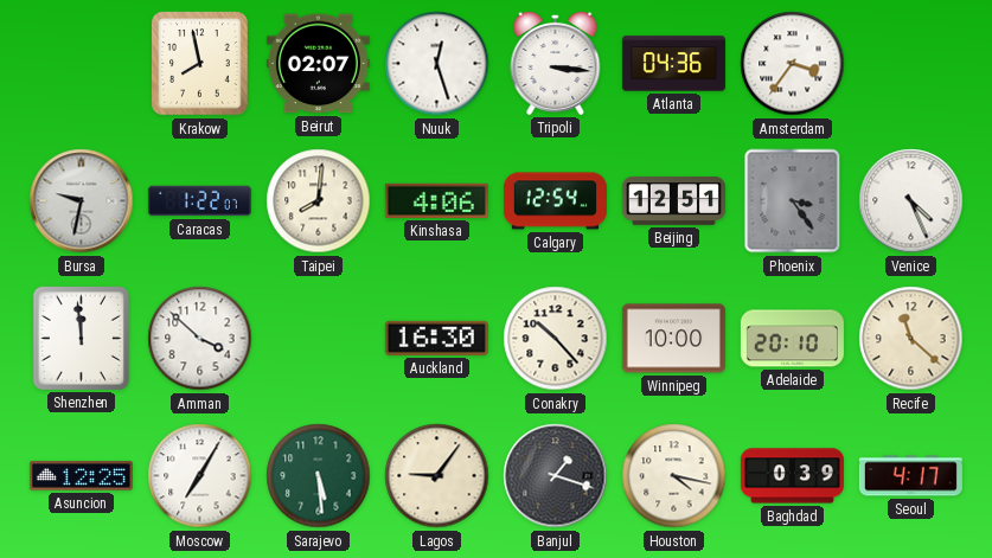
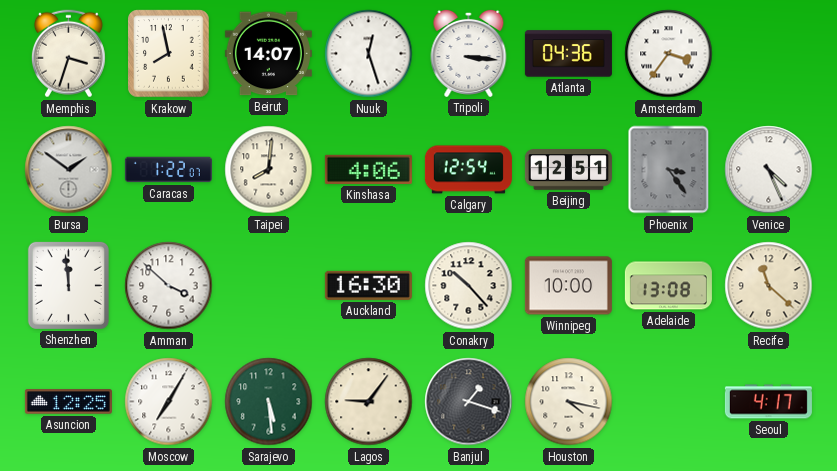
Memphis: none -> 3:33 (68, 54)
Beirut: 02:07 -> 14:07 (268, 54)
Bursa: 9:32 -> 1:51 (69, 170)
Adelaide: 20:10 -> 13:08 (668, 286)
Baghdad: 0:39 -> none (792, 476)
